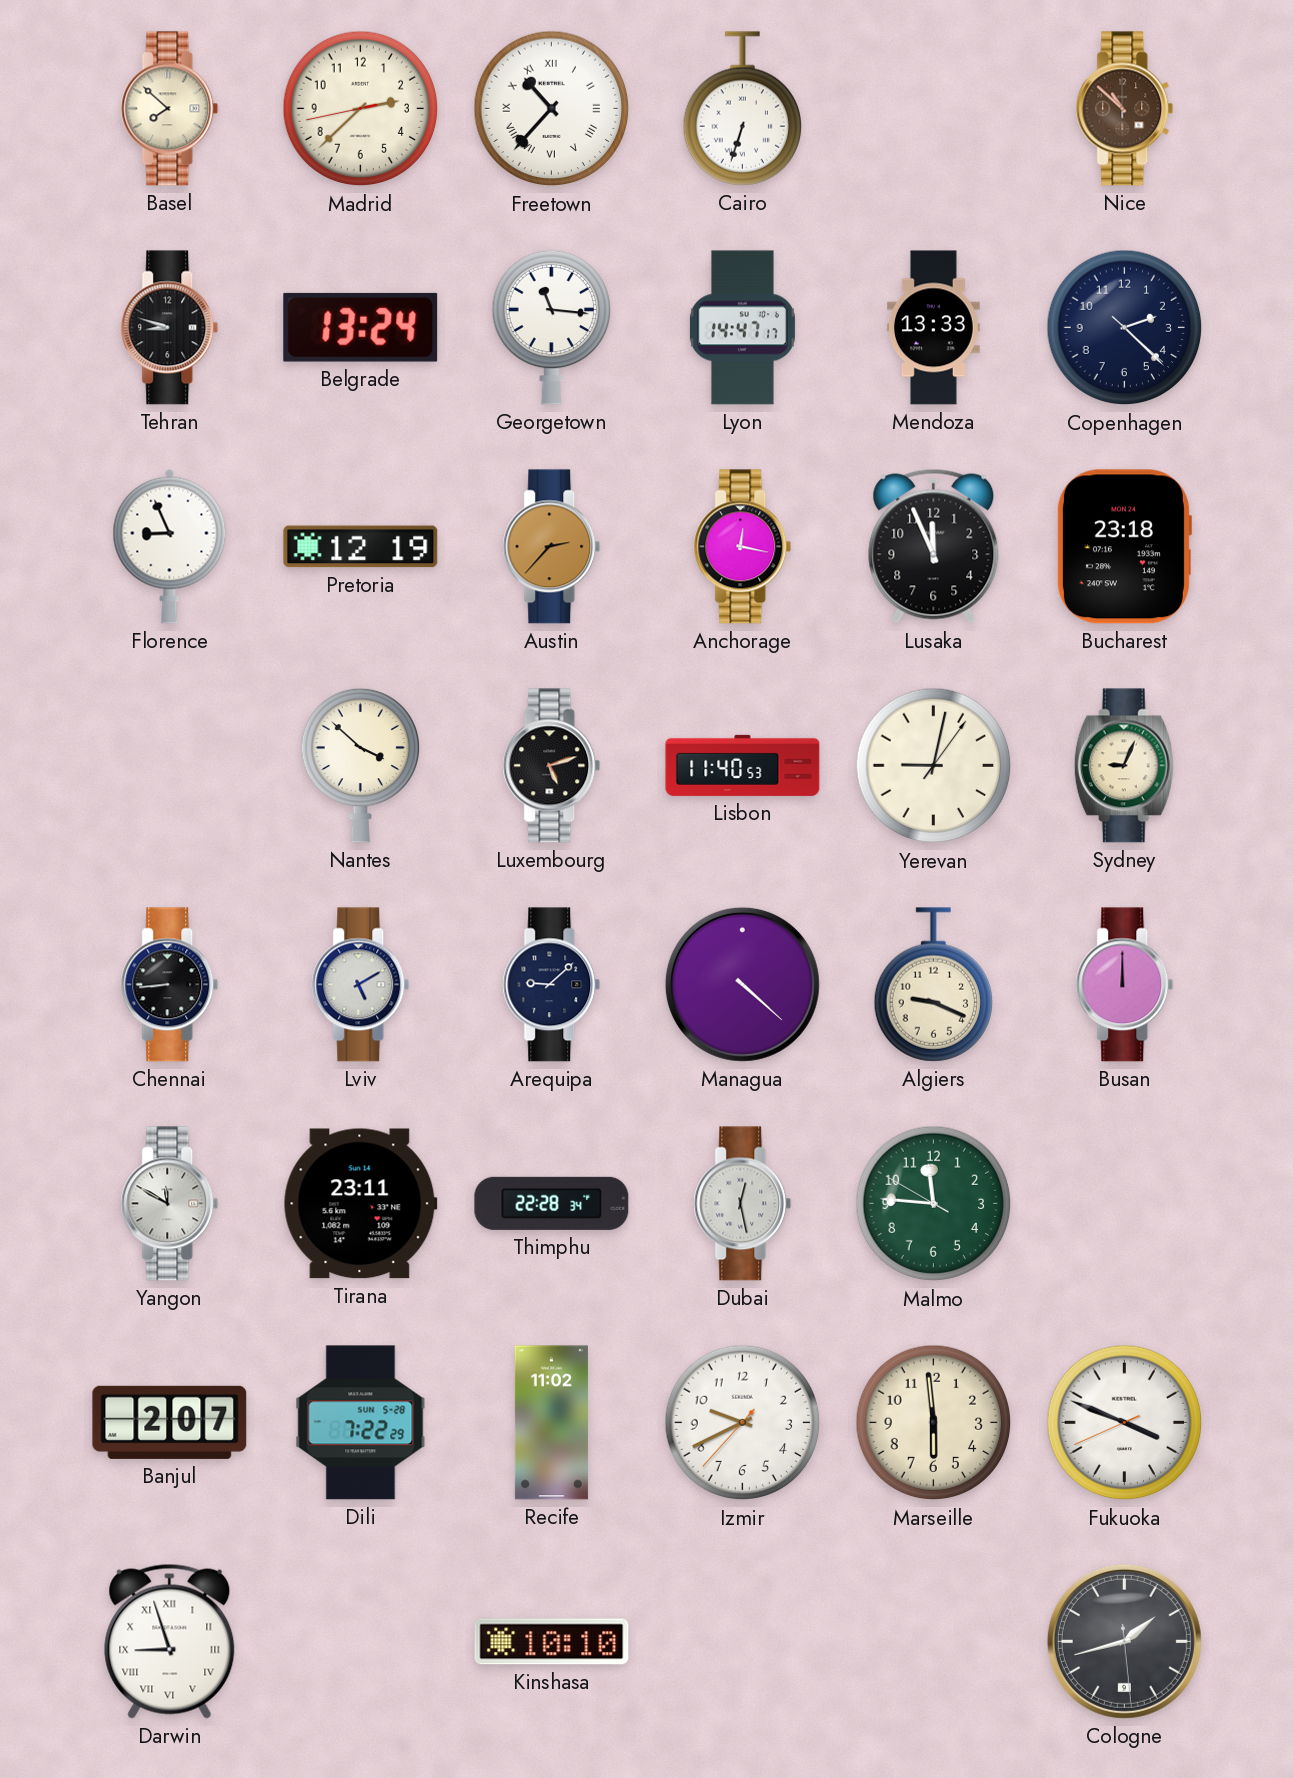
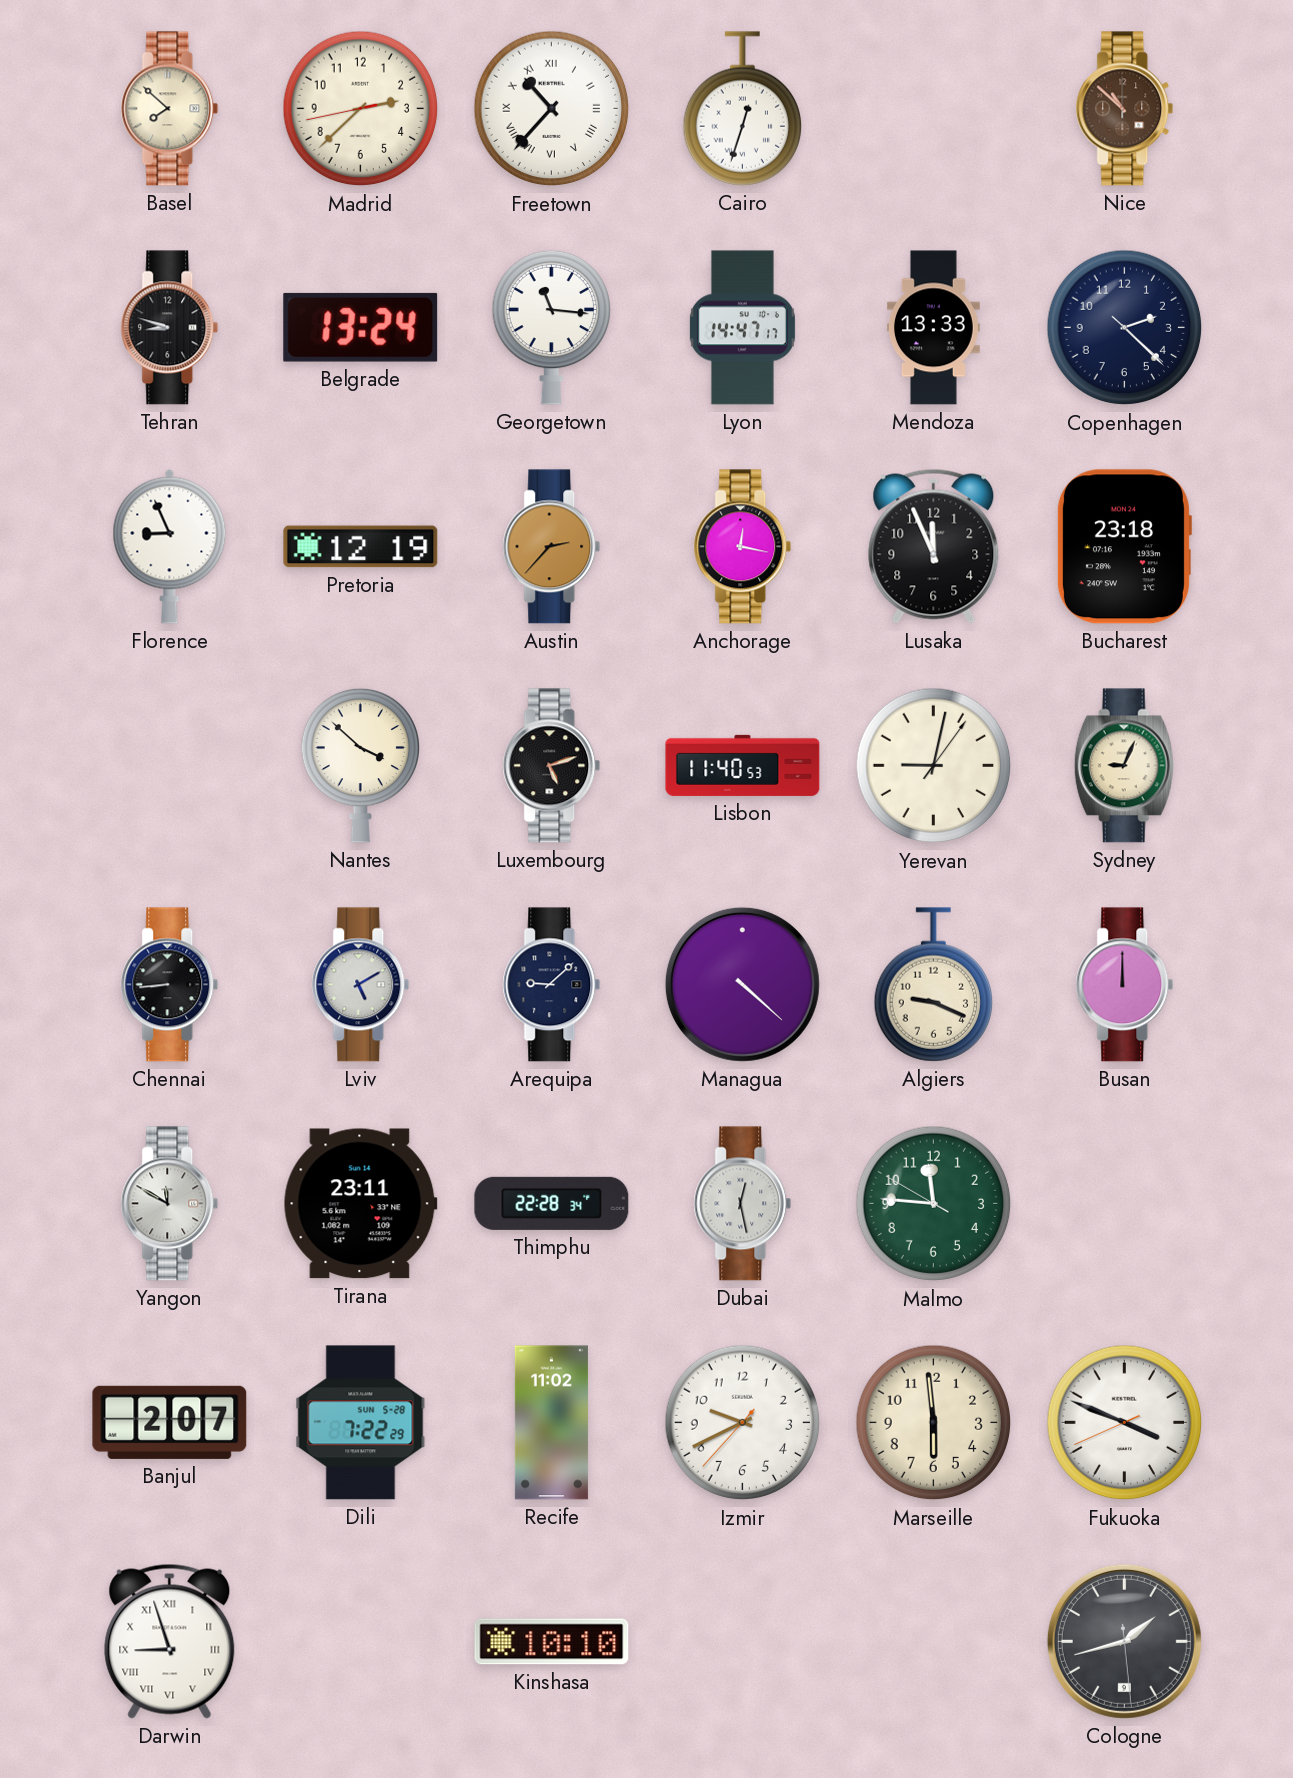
Cairo: 6:33 -> 12:33 (742, 109)
